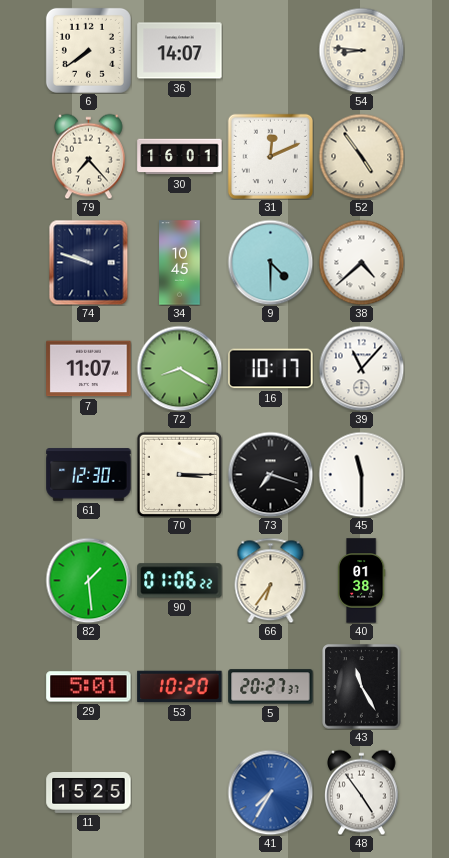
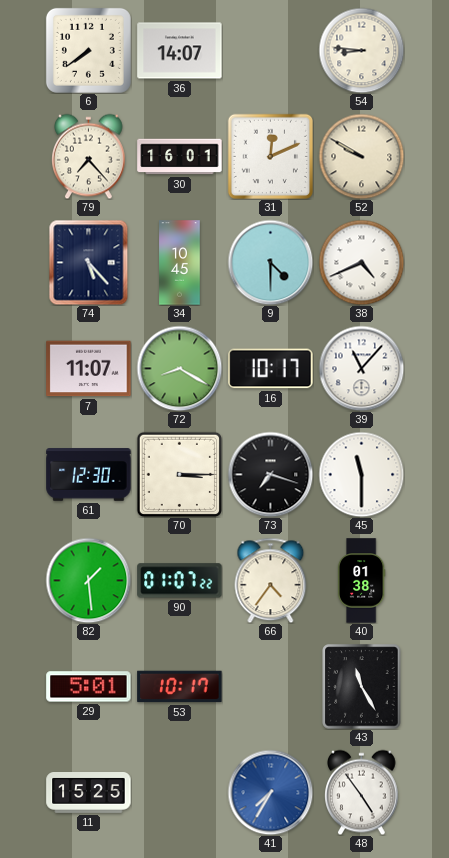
52: 4:54 -> 9:50 (361, 156)
74: 9:48 -> 5:23 (89, 262)
38: 4:38 -> 4:41 (361, 262)
90: 01:06 -> 01:07 (180, 581)
66: 6:36 -> 4:36 (271, 580)
53: 10:20 -> 10:17 (180, 687)
5: 20:27 -> none (271, 687)
